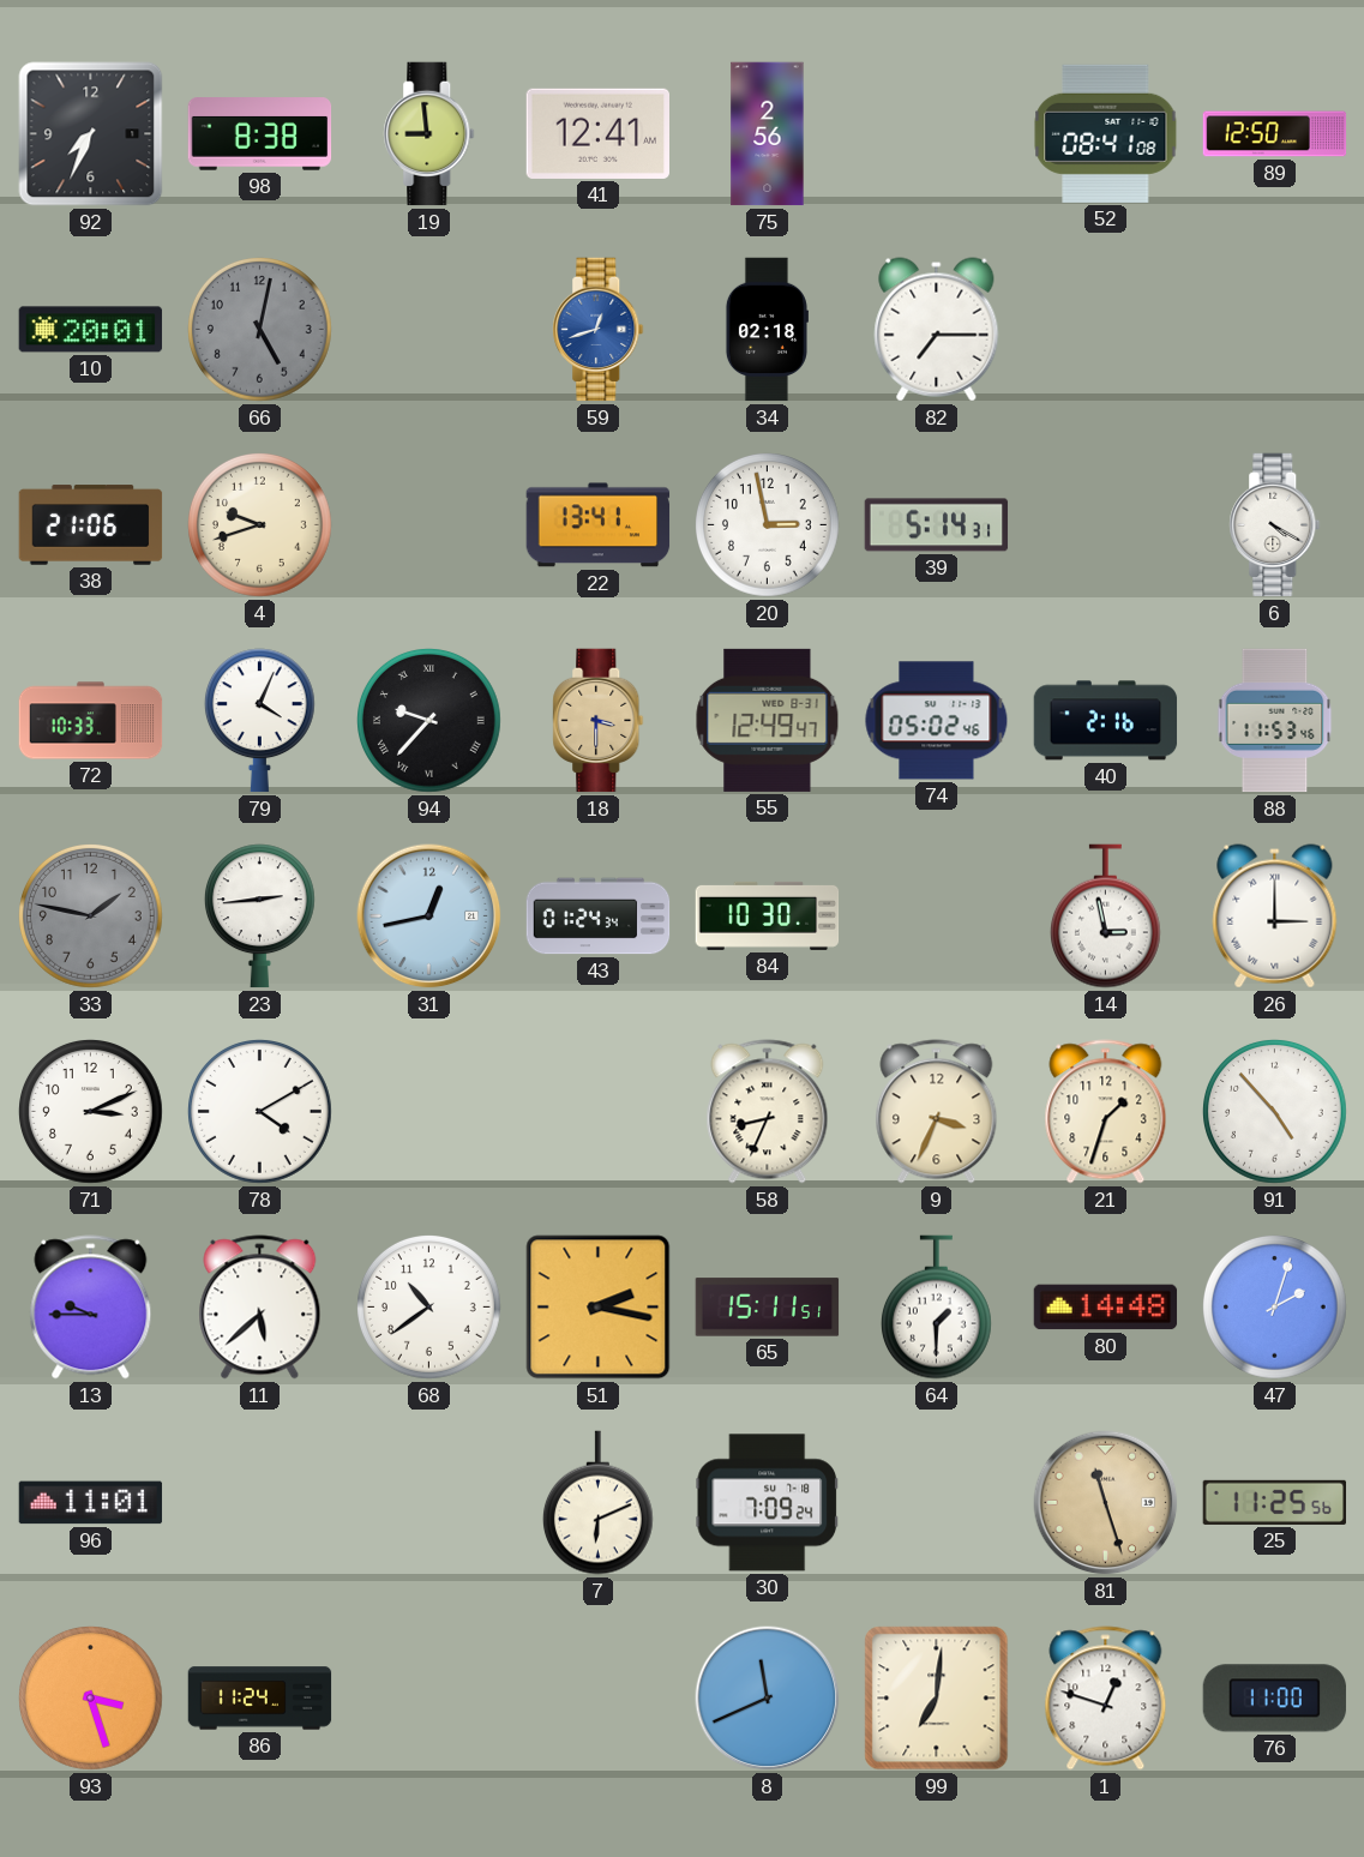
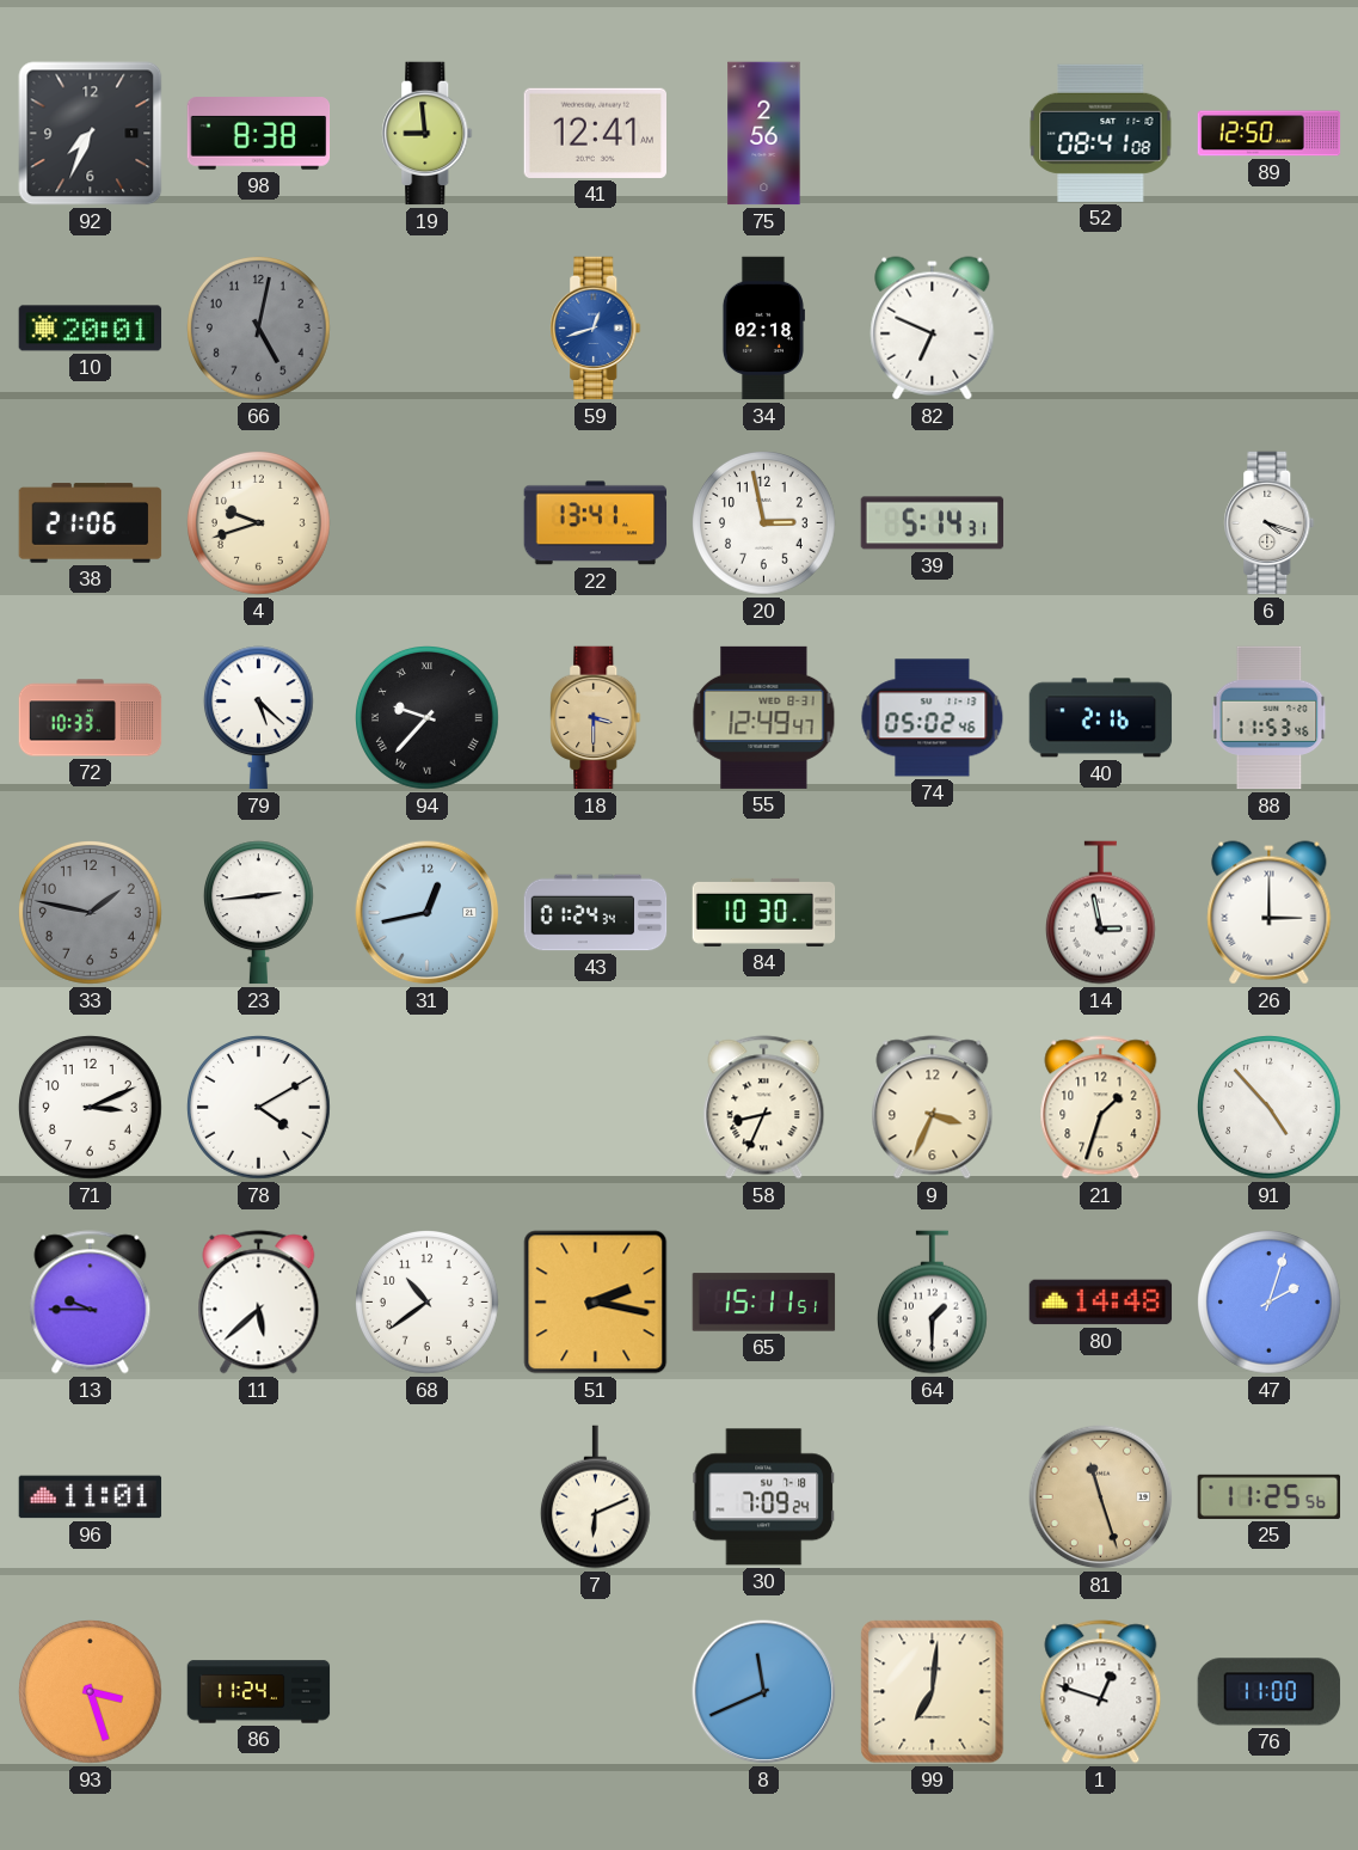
82: 7:15 -> 6:49 (933, 329)
6: 4:20 -> 4:18 (1270, 523)
79: 4:04 -> 5:22 (258, 718)
